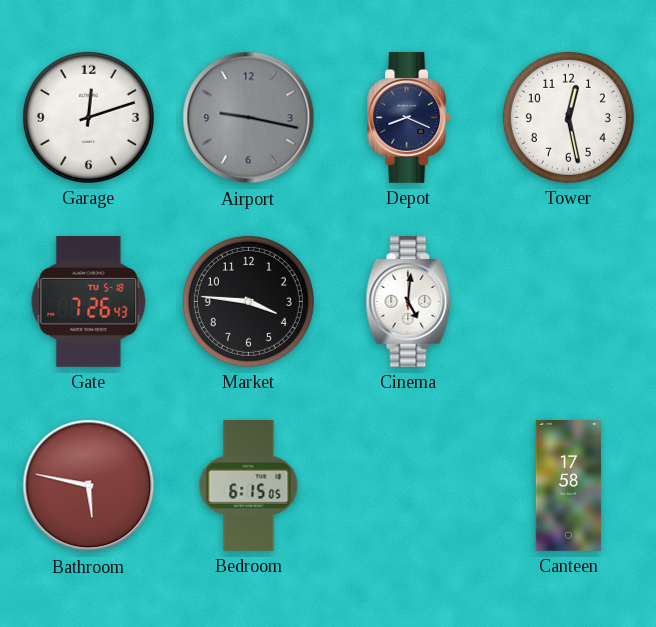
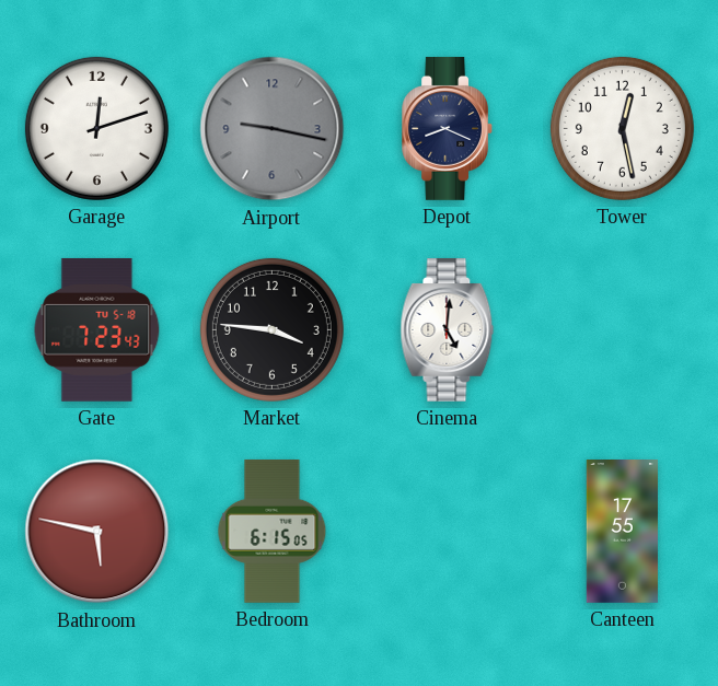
Gate: 7:26 -> 7:23 (97, 329)
Canteen: 17:58 -> 17:55 (622, 532)
